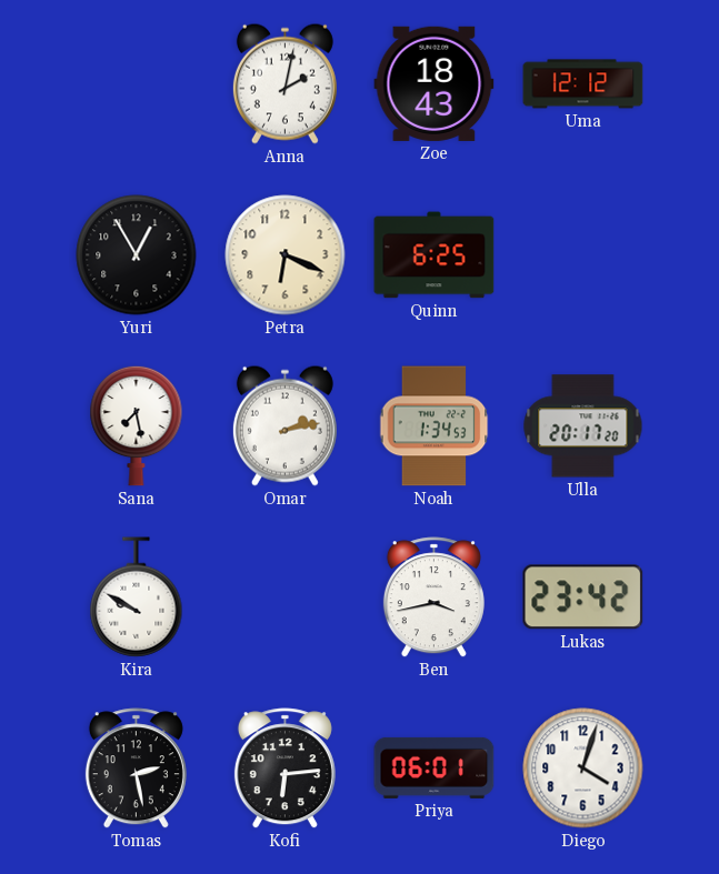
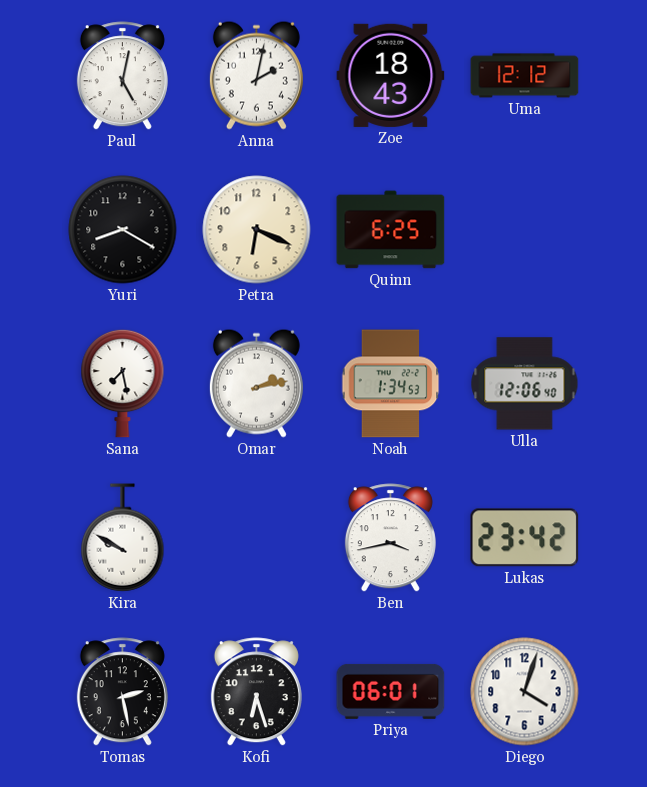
Paul: none -> 5:02 (122, 76)
Yuri: 12:55 -> 8:20 (123, 230)
Ulla: 20:17 -> 12:06 (525, 384)
Kofi: 6:14 -> 6:27 (256, 692)
